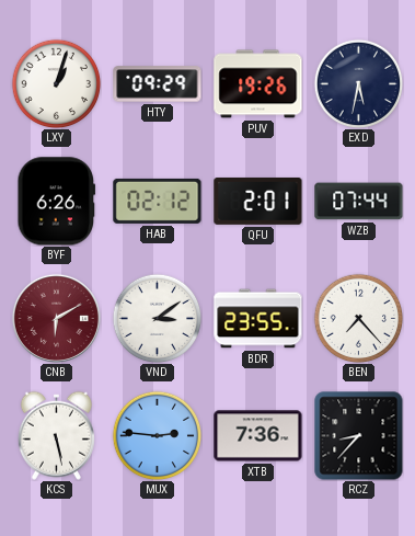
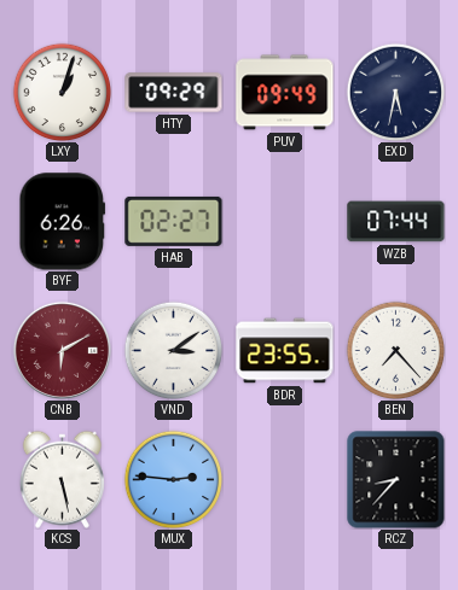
PUV: 19:26 -> 09:49 (285, 93)
HAB: 02:12 -> 02:27 (174, 221)
QFU: 2:01 -> none (258, 201)
XTB: 7:36 -> none (258, 436)
